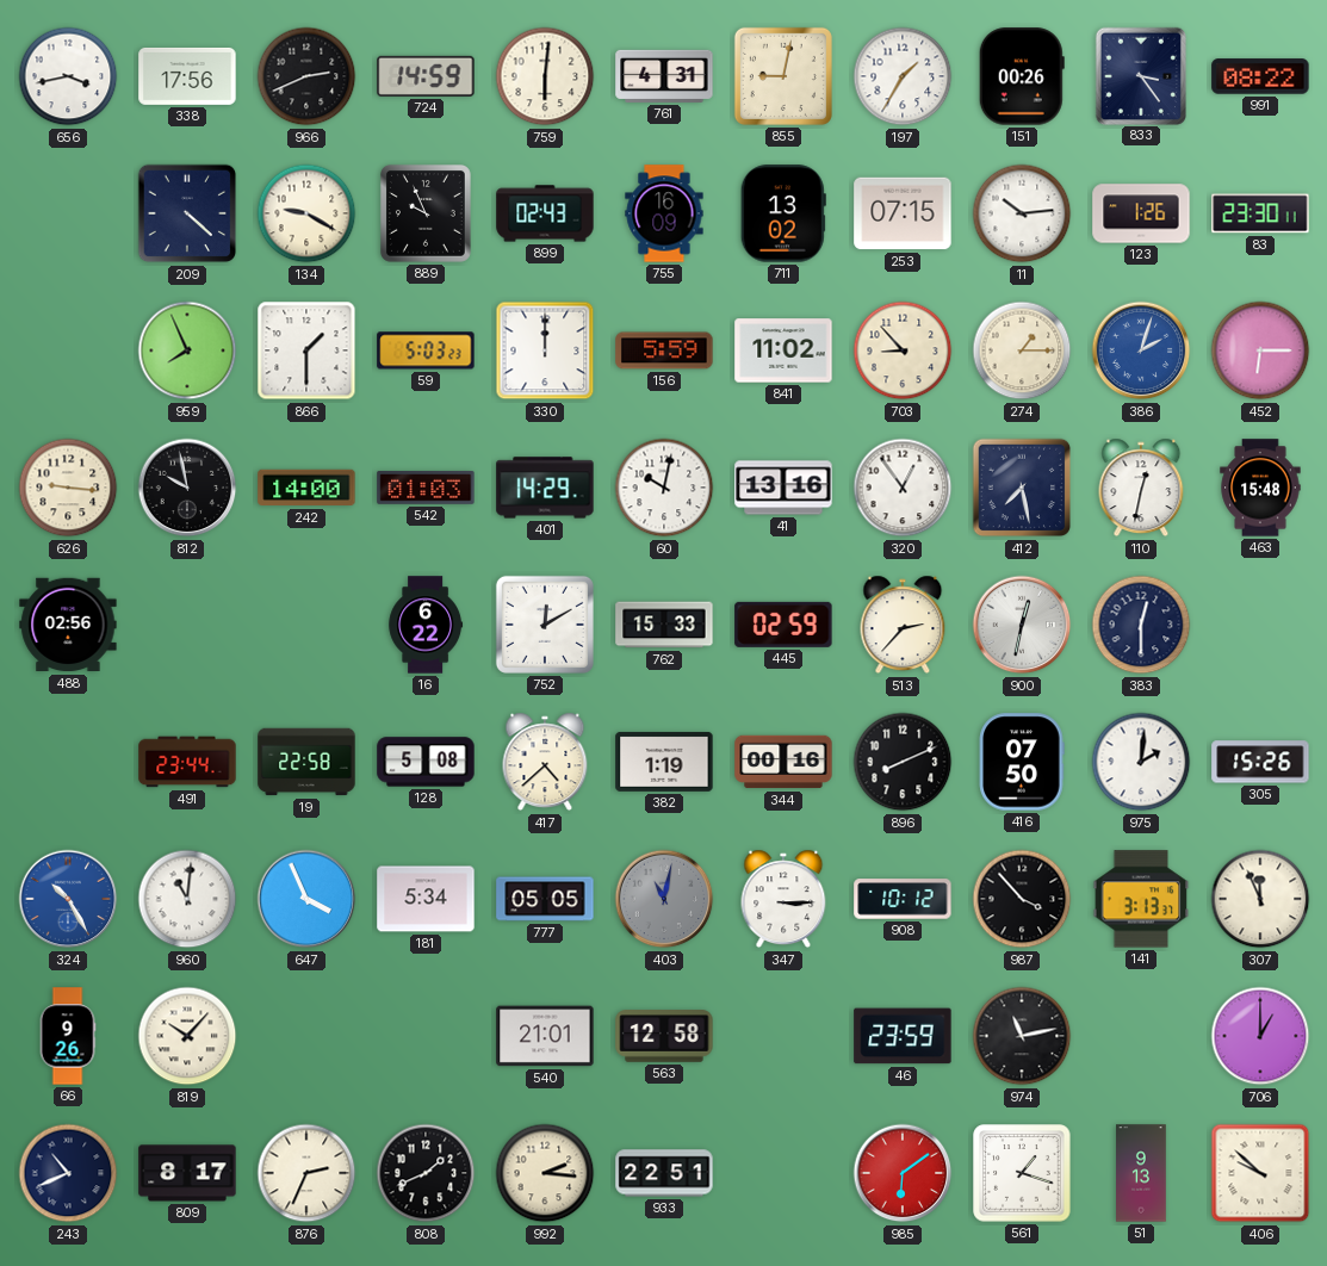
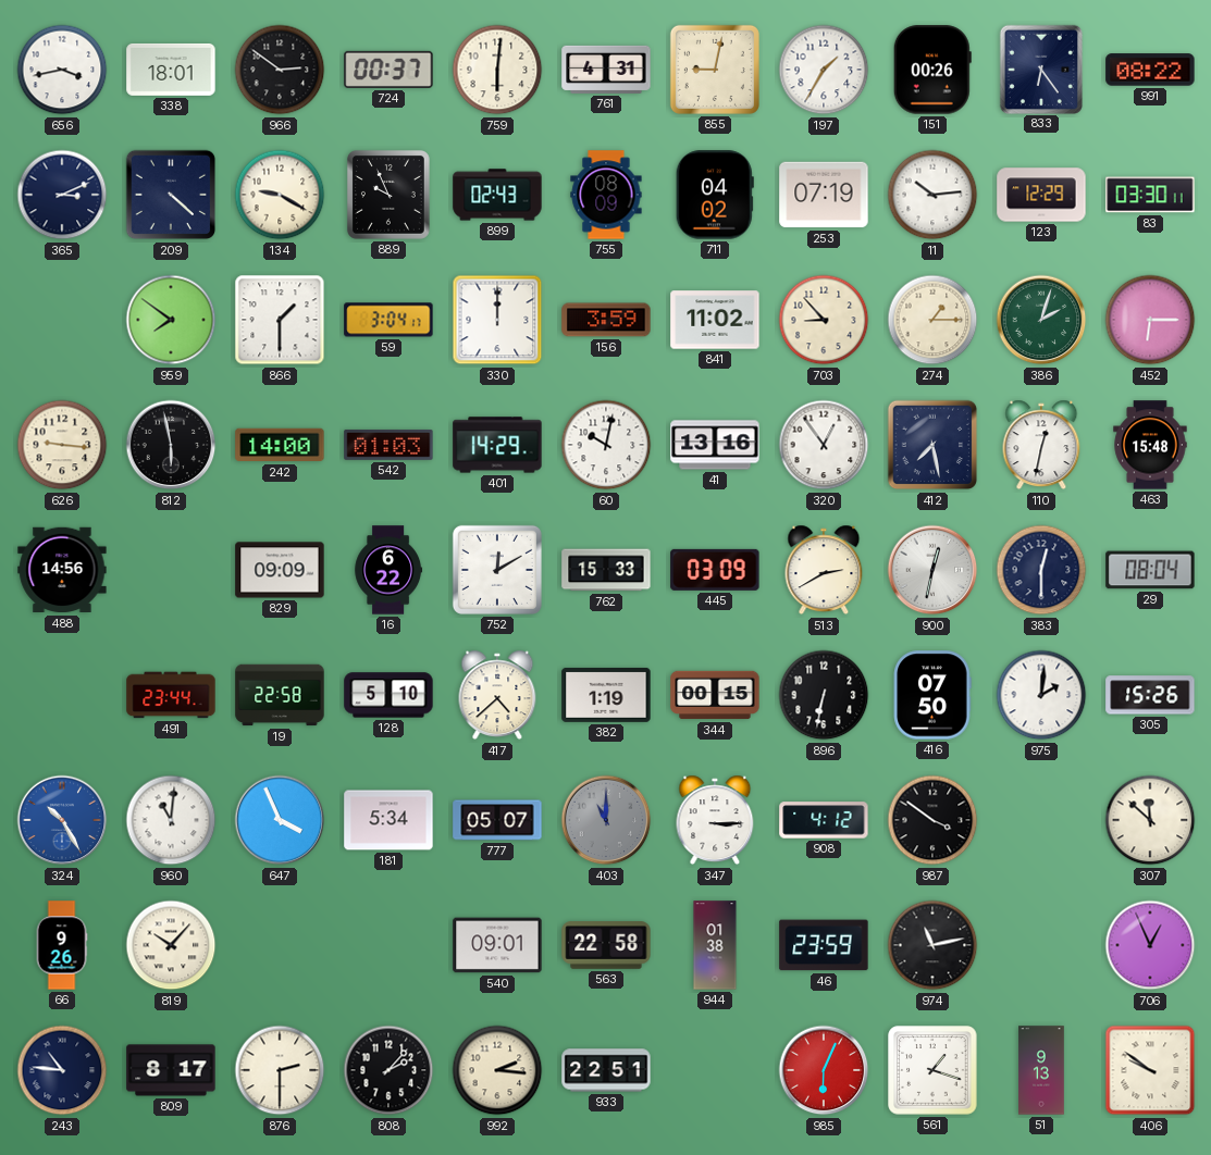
338: 17:56 -> 18:01 (171, 70)
966: 2:41 -> 2:51 (280, 70)
724: 14:59 -> 00:37 (388, 70)
833: 3:24 -> 6:24 (1040, 69)
365: none -> 3:11 (62, 195)
755: 16:09 -> 08:09 (606, 195)
711: 13:02 -> 04:02 (715, 195)
253: 07:15 -> 07:19 (824, 195)
123: 1:26 -> 12:29 (1041, 195)
83: 23:30 -> 03:30 (1150, 195)
959: 7:56 -> 7:51 (171, 320)
59: 5:03 -> 3:04 (388, 320)
156: 5:59 -> 3:59 (606, 320)
386 dial: blue -> green (1041, 320)
812: 9:58 -> 5:58 (171, 445)
488: 02:56 -> 14:56 (62, 570)
829: none -> 09:09 (280, 570)
445: 02:59 -> 03:09 (715, 570)
513: 2:37 -> 2:40 (824, 570)
29: none -> 08:04 (1150, 570)
128: 5:08 -> 5:10 (388, 695)
344: 00:16 -> 00:15 (715, 695)
896: 8:11 -> 6:32 (824, 695)
777: 05:05 -> 05:07 (497, 820)
403: 11:02 -> 11:00 (606, 820)
908: 10:12 -> 4:12 (824, 820)
987: 3:53 -> 3:51 (932, 820)
141: 3:13 -> none (1141, 899)
307: 11:56 -> 11:52 (1150, 820)
540: 21:01 -> 09:01 (497, 945)
563: 12:58 -> 22:58 (606, 945)
944: none -> 01:38 (715, 945)
706: 1:00 -> 12:56 (1150, 945)
243: 10:41 -> 10:46 (62, 1070)
876: 2:34 -> 2:30 (280, 1070)
808: 1:41 -> 2:07 (388, 1070)
985: 6:09 -> 6:04 (824, 1070)
406: 9:52 -> 9:51 (1150, 1070)
